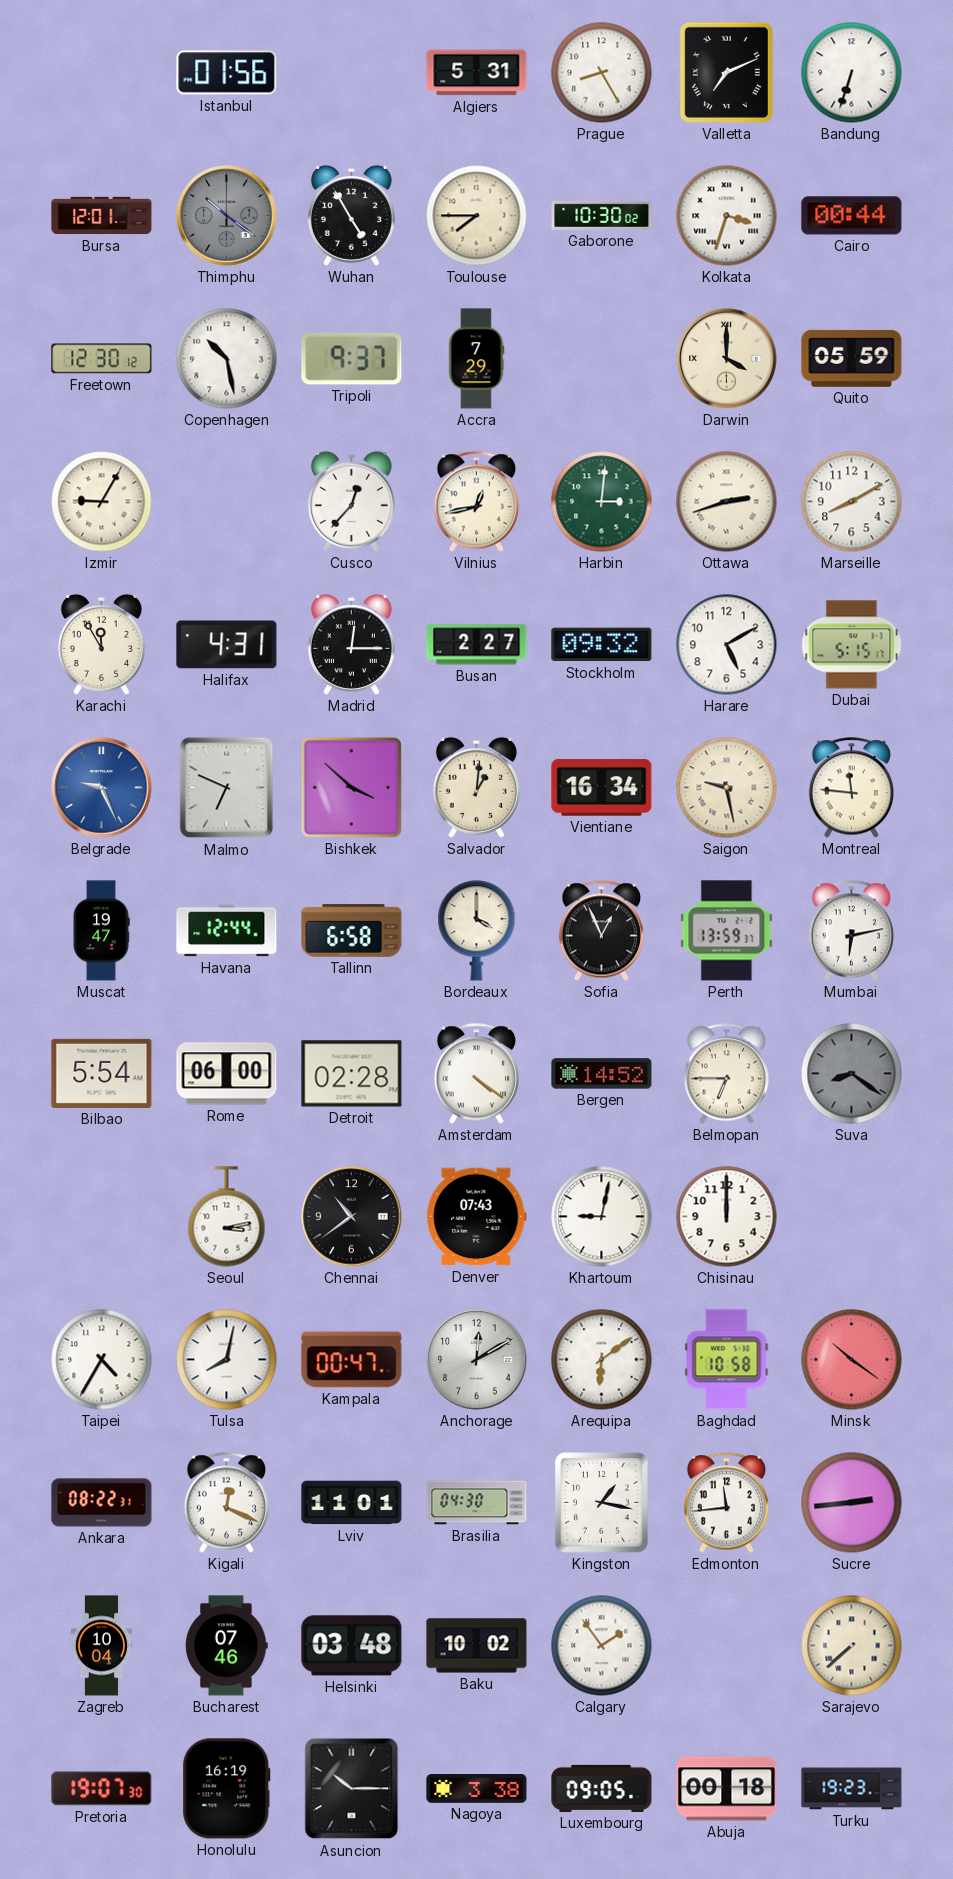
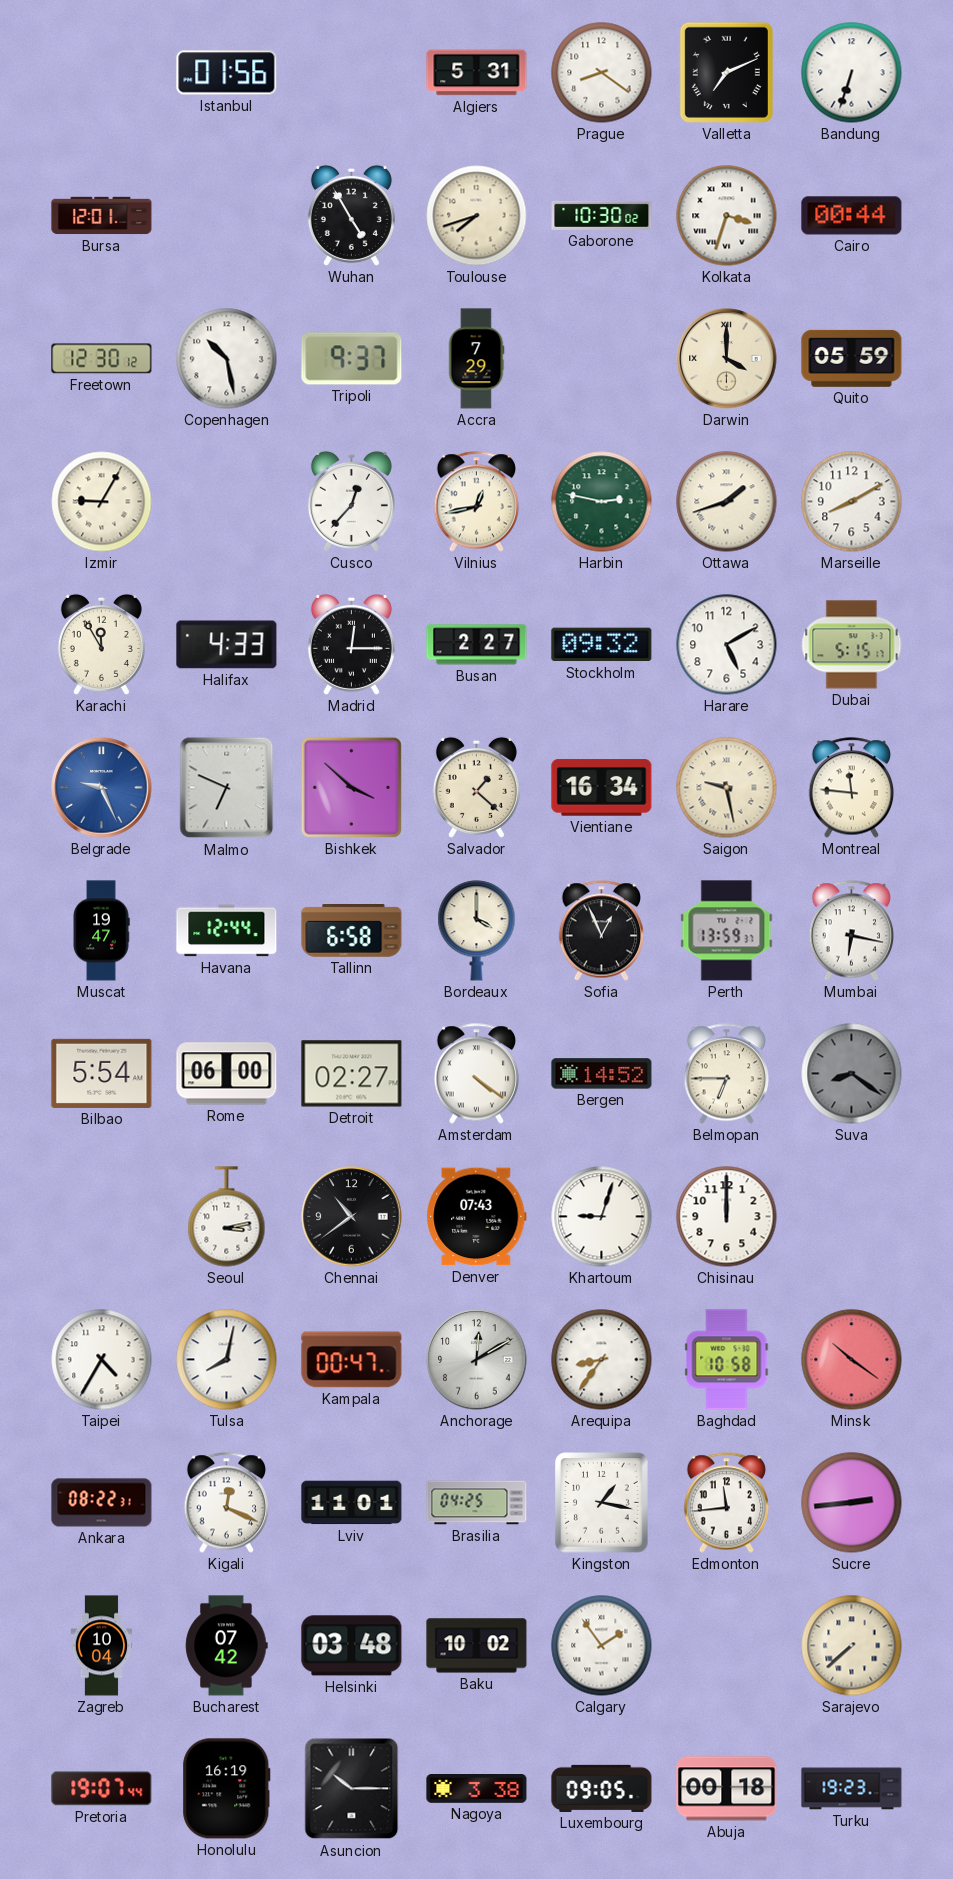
Prague: 8:25 -> 8:21 (602, 73)
Thimphu: 10:21 -> none (227, 216)
Toulouse: 7:45 -> 7:42 (477, 216)
Harbin: 3:01 -> 2:47 (602, 502)
Ottawa: 2:42 -> 1:42 (727, 502)
Halifax: 4:31 -> 4:33 (227, 645)
Salvador: 1:01 -> 1:22 (476, 787)
Mumbai: 6:13 -> 6:17 (852, 931)
Detroit: 02:28 -> 02:27 (352, 1074)
Khartoum: 9:02 -> 9:03 (602, 1217)
Arequipa: 6:09 -> 8:36 (602, 1360)
Brasilia: 04:30 -> 04:25 (477, 1503)
Bucharest: 07:46 -> 07:42 (227, 1646)
Pretoria: 19:07:30 -> 19:07:44 (102, 1789)
